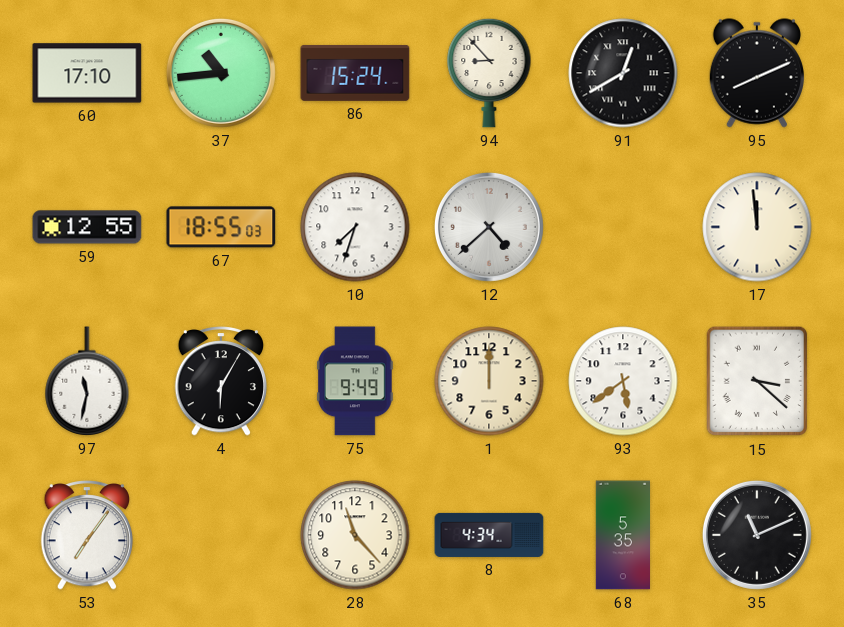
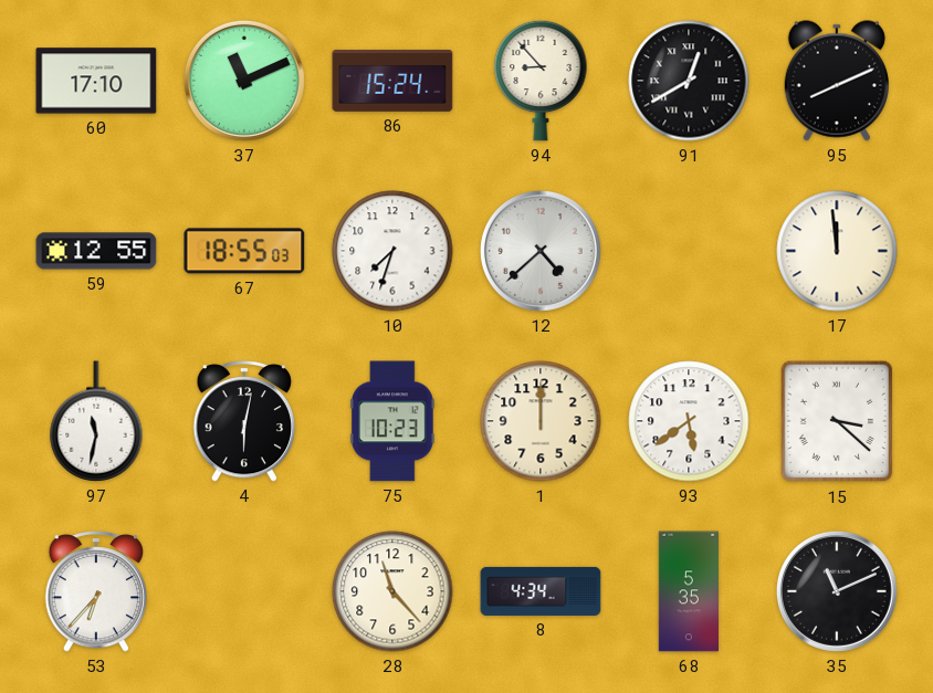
37: 10:44 -> 11:11 (244, 81)
4: 6:05 -> 6:02 (243, 422)
75: 9:49 -> 10:23 (392, 421)
53: 7:06 -> 6:37 (95, 592)
